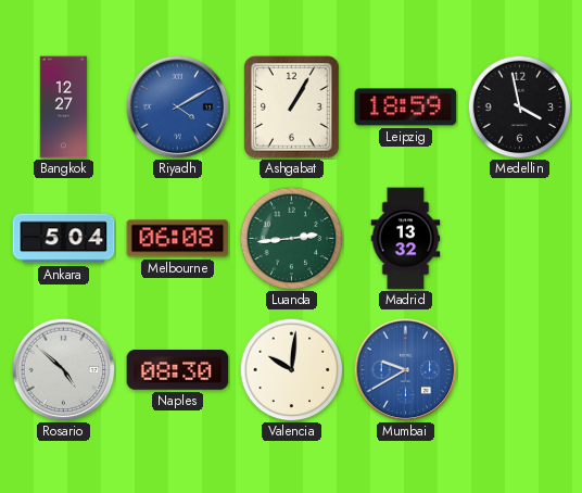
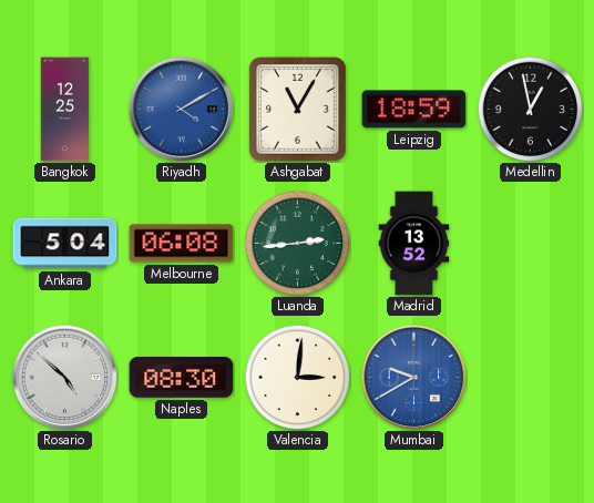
Bangkok: 12:27 -> 12:25 (65, 110)
Ashgabat: 1:05 -> 11:05 (298, 110)
Medellin: 3:58 -> 12:58 (530, 109)
Madrid: 13:32 -> 13:52 (414, 244)
Valencia: 10:01 -> 3:01 (297, 377)
